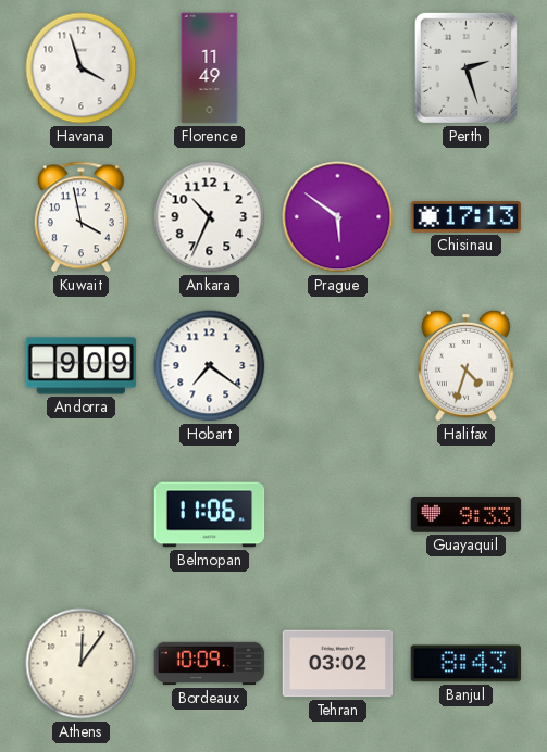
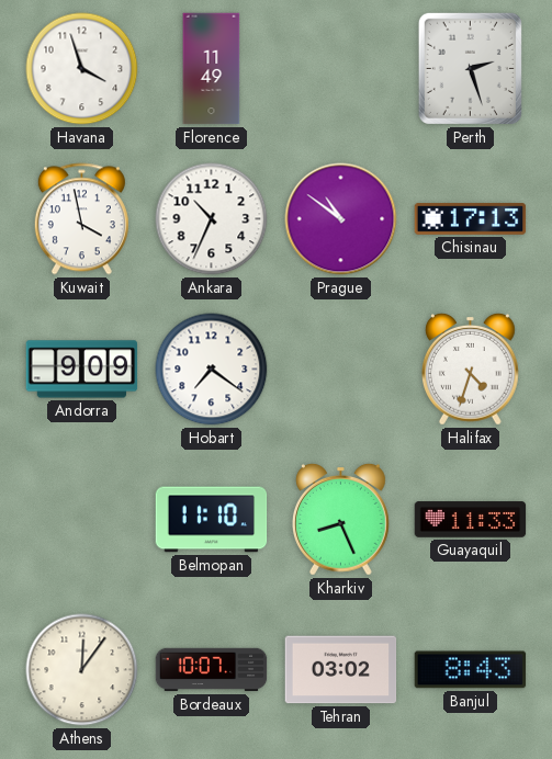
Prague: 5:51 -> 10:51 (341, 219)
Belmopan: 11:06 -> 11:10 (212, 520)
Kharkiv: none -> 8:26 (340, 519)
Guayaquil: 9:33 -> 11:33 (471, 520)
Bordeaux: 10:09 -> 10:07 (212, 670)
